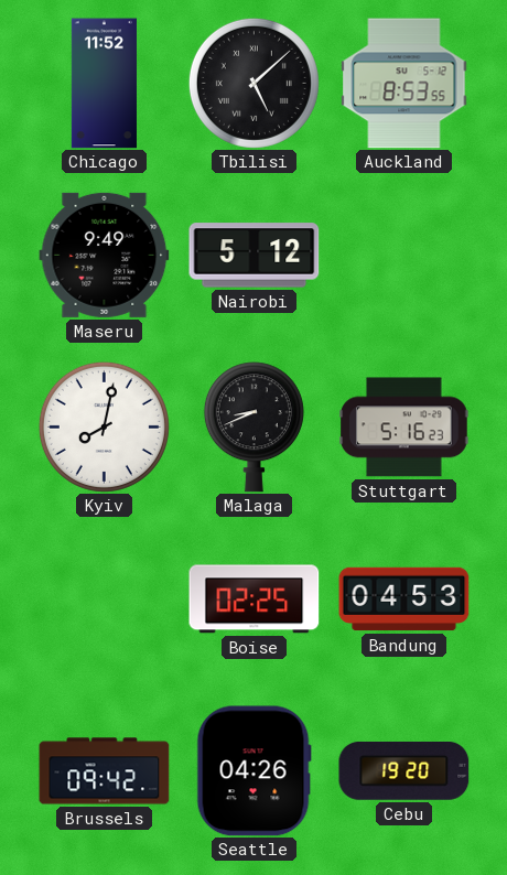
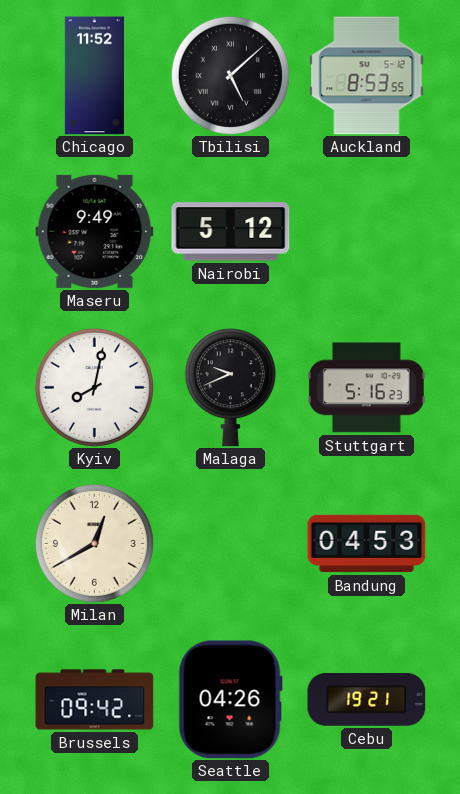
Malaga: 8:41 -> 9:41 (230, 388)
Milan: none -> 12:40 (94, 543)
Boise: 02:25 -> none (255, 599)
Cebu: 19:20 -> 19:21 (367, 699)
